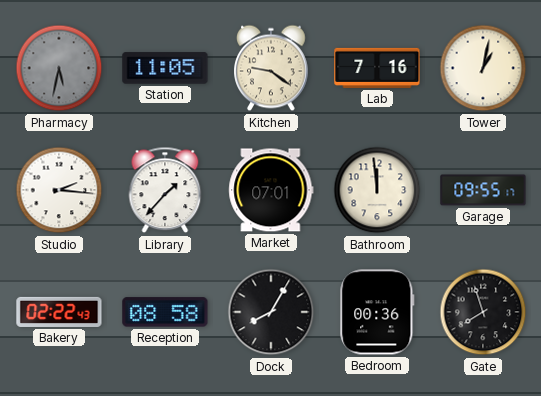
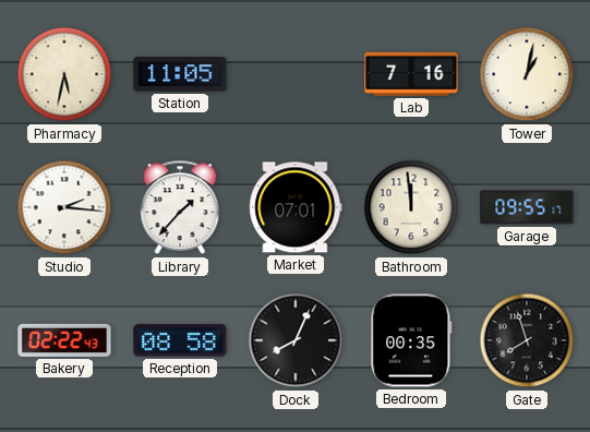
Pharmacy dial: grey -> cream (64, 74)
Kitchen: 9:21 -> none (272, 68)
Dock: 8:05 -> 8:04 (296, 340)
Bedroom: 00:36 -> 00:35 (411, 340)
